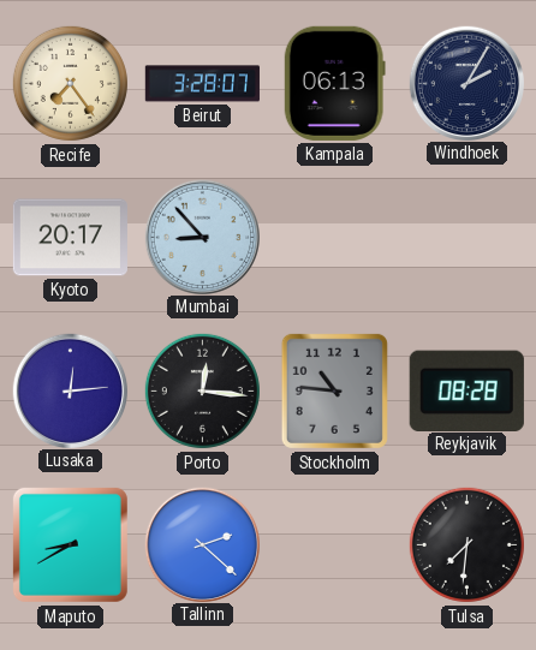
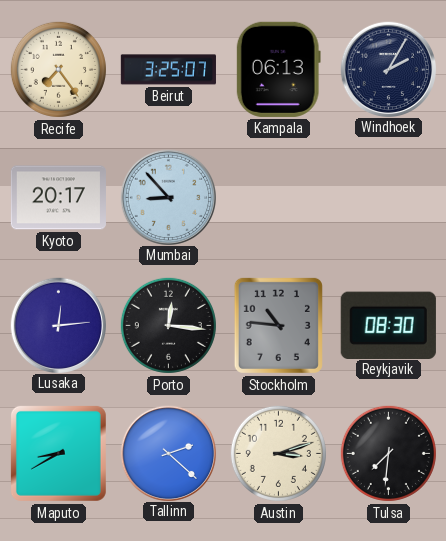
Beirut: 3:28 -> 3:25 (168, 70)
Reykjavik: 08:28 -> 08:30 (388, 325)
Austin: none -> 3:12 (278, 453)
